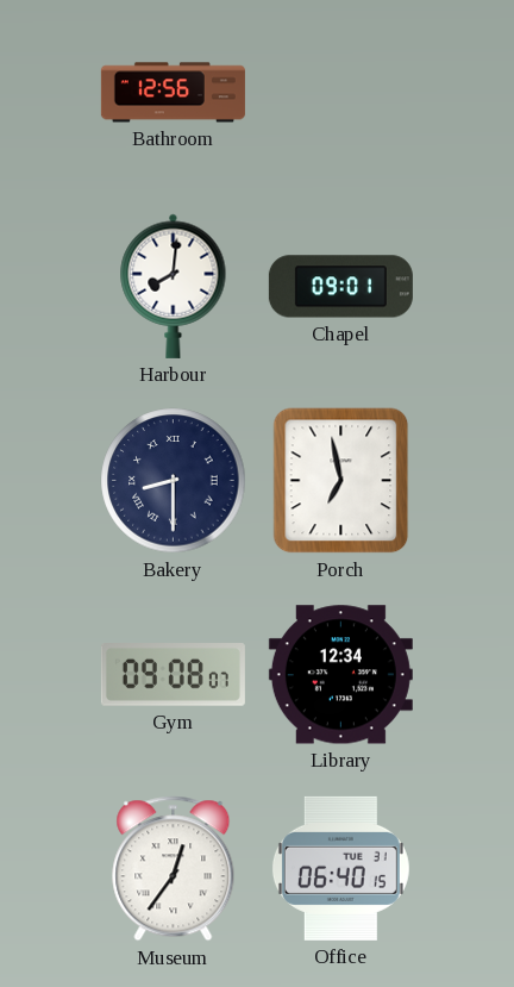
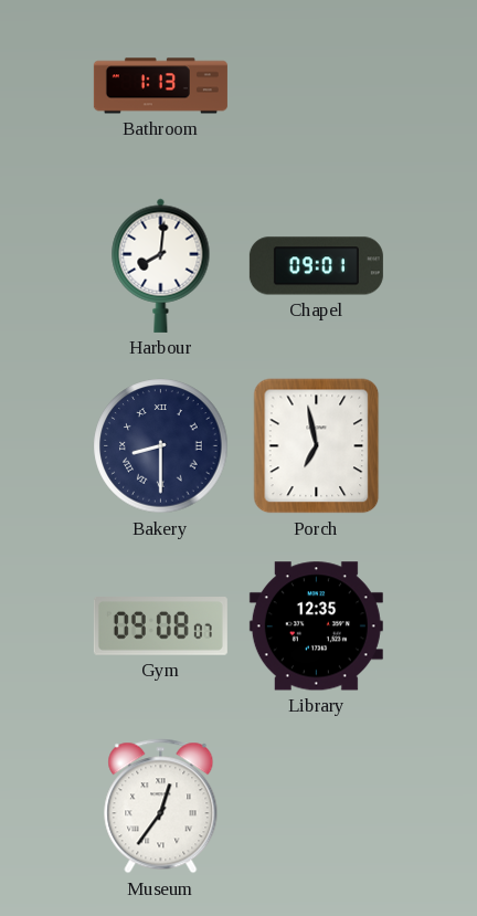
Bathroom: 12:56 -> 1:13 (160, 86)
Library: 12:34 -> 12:35 (316, 627)
Office: 06:40 -> none (340, 868)
